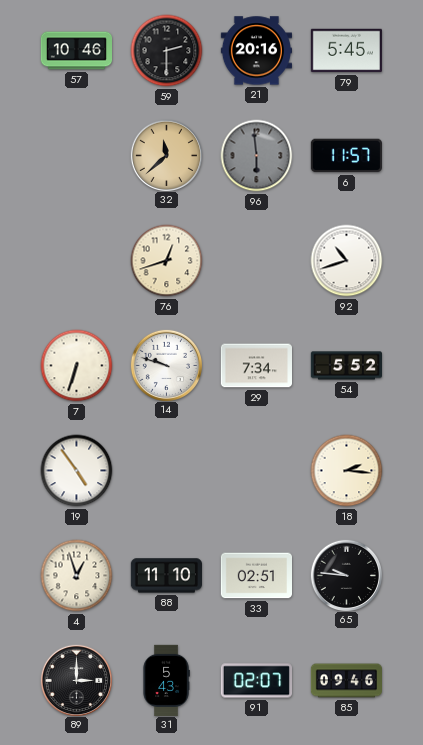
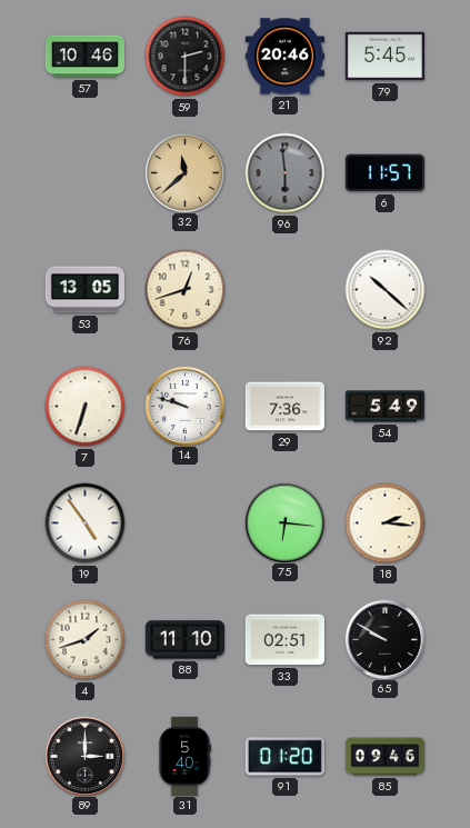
21: 20:16 -> 20:46 (284, 57)
53: none -> 13:05 (84, 290)
92: 10:42 -> 10:22 (386, 290)
29: 7:34 -> 7:36 (284, 407)
54: 5:52 -> 5:49 (384, 407)
75: none -> 6:16 (284, 522)
4: 12:57 -> 1:42 (86, 640)
65: 9:46 -> 9:50 (384, 639)
31: 5:43 -> 5:40 (184, 756)
91: 02:07 -> 01:20 (284, 757)
